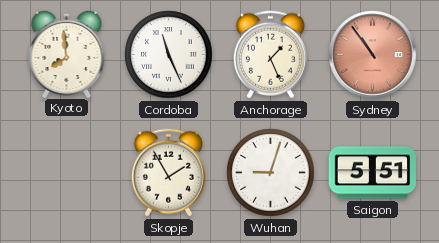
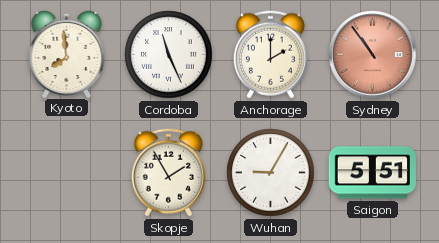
Anchorage: 1:26 -> 2:00 (270, 55)
Wuhan: 9:03 -> 9:05 (271, 173)
